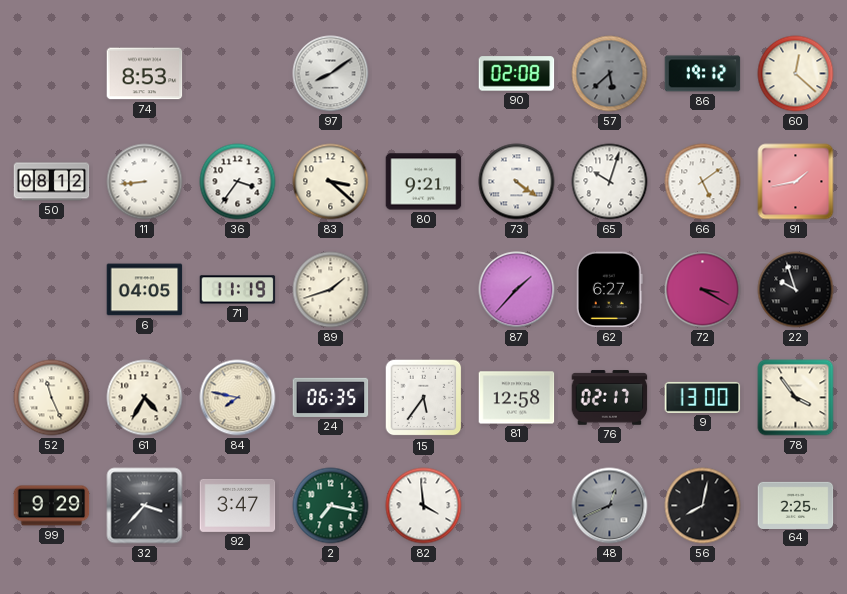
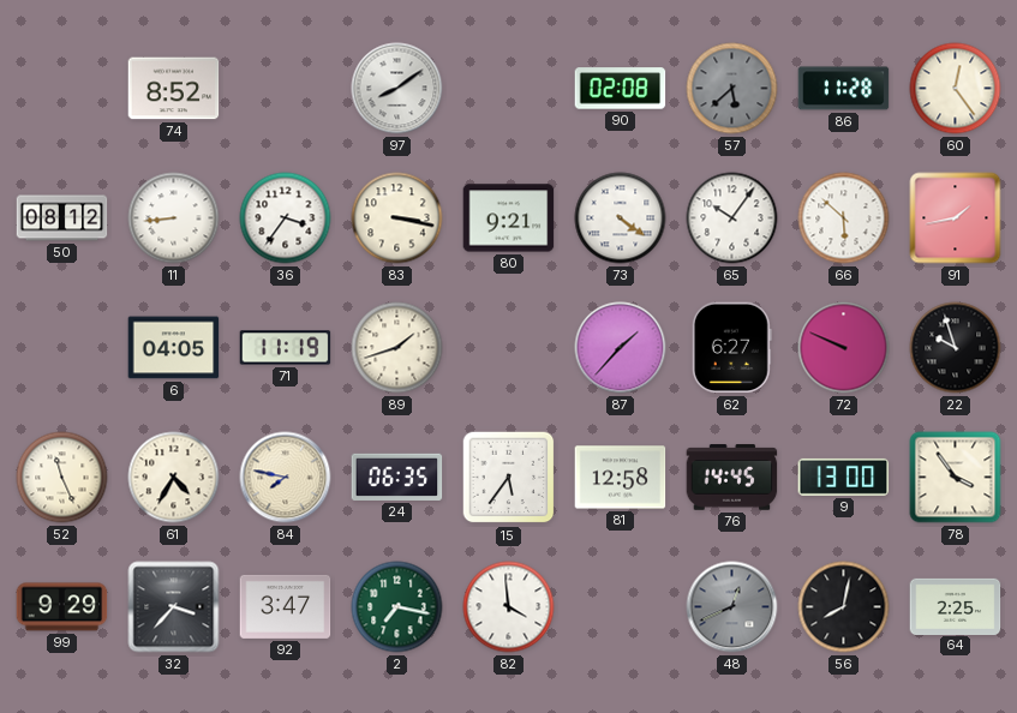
74: 8:53 -> 8:52 (174, 89)
86: 19:12 -> 11:28 (844, 89)
60: 12:22 -> 12:24 (956, 89)
83: 3:22 -> 3:17 (397, 218)
65: 10:03 -> 10:06 (732, 218)
66: 5:09 -> 5:52 (844, 218)
72: 3:20 -> 9:49 (844, 348)
76: 02:17 -> 14:45 (732, 478)
